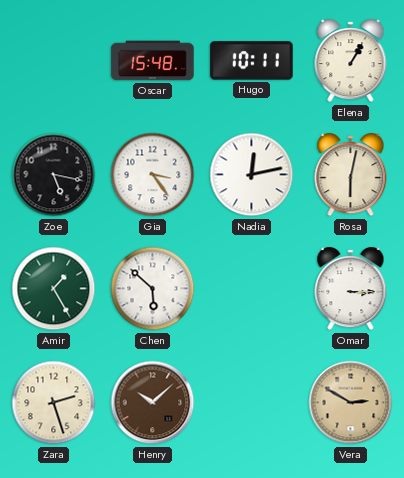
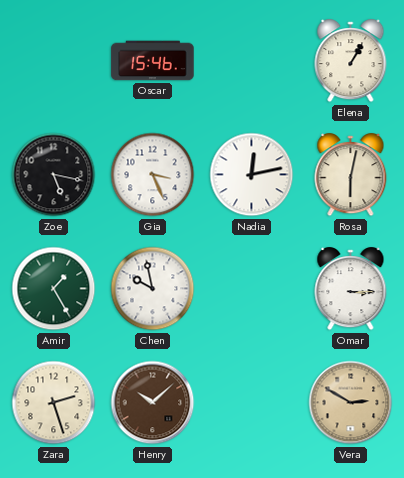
Oscar: 15:48 -> 15:46 (153, 61)
Hugo: 10:11 -> none (252, 61)
Gia: 3:24 -> 3:26 (153, 175)
Chen: 5:52 -> 9:58 (153, 289)
